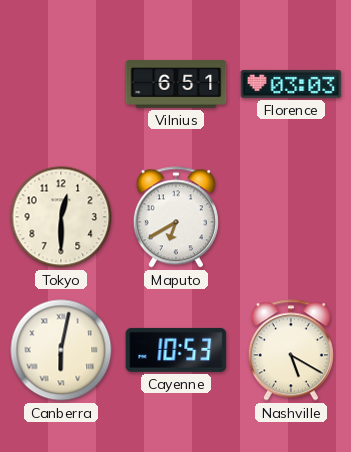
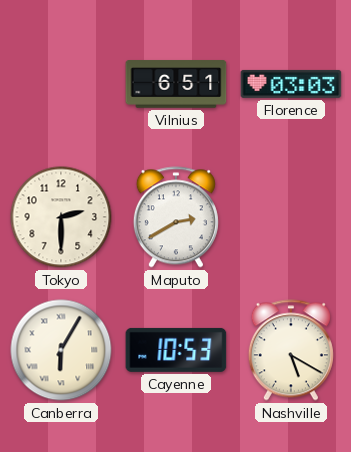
Tokyo: 12:30 -> 2:30 (61, 217)
Maputo: 6:40 -> 2:40 (176, 217)
Canberra: 6:02 -> 6:05 (61, 350)
